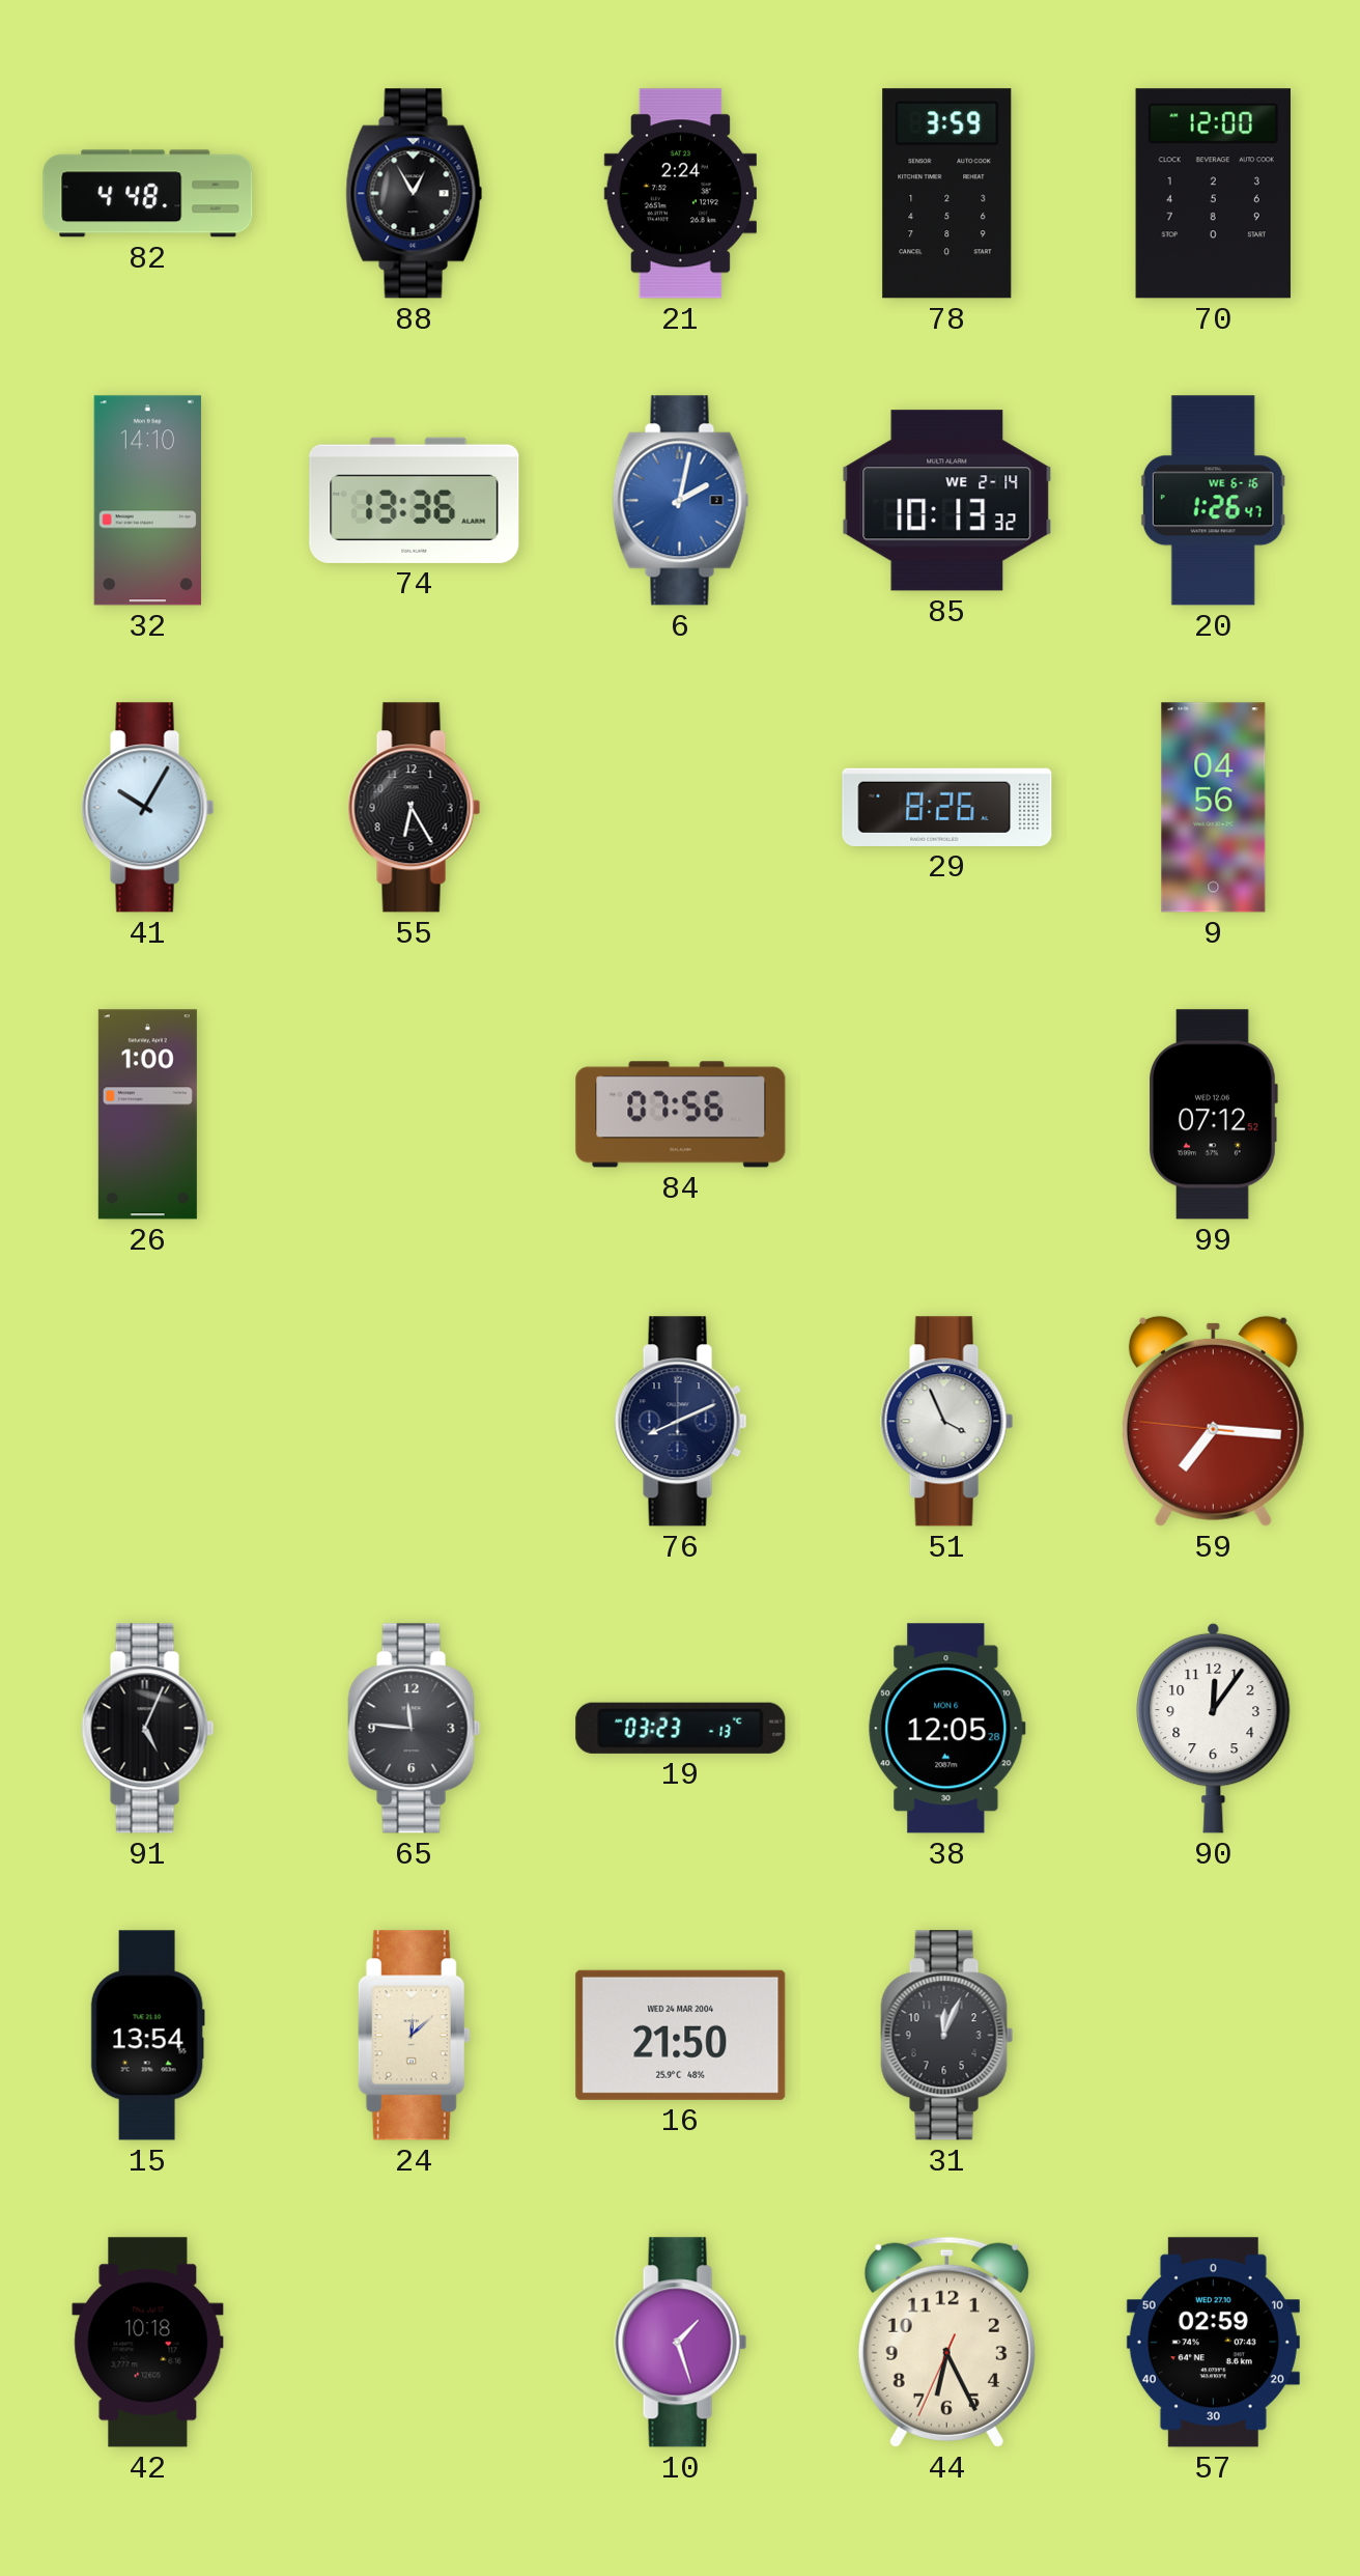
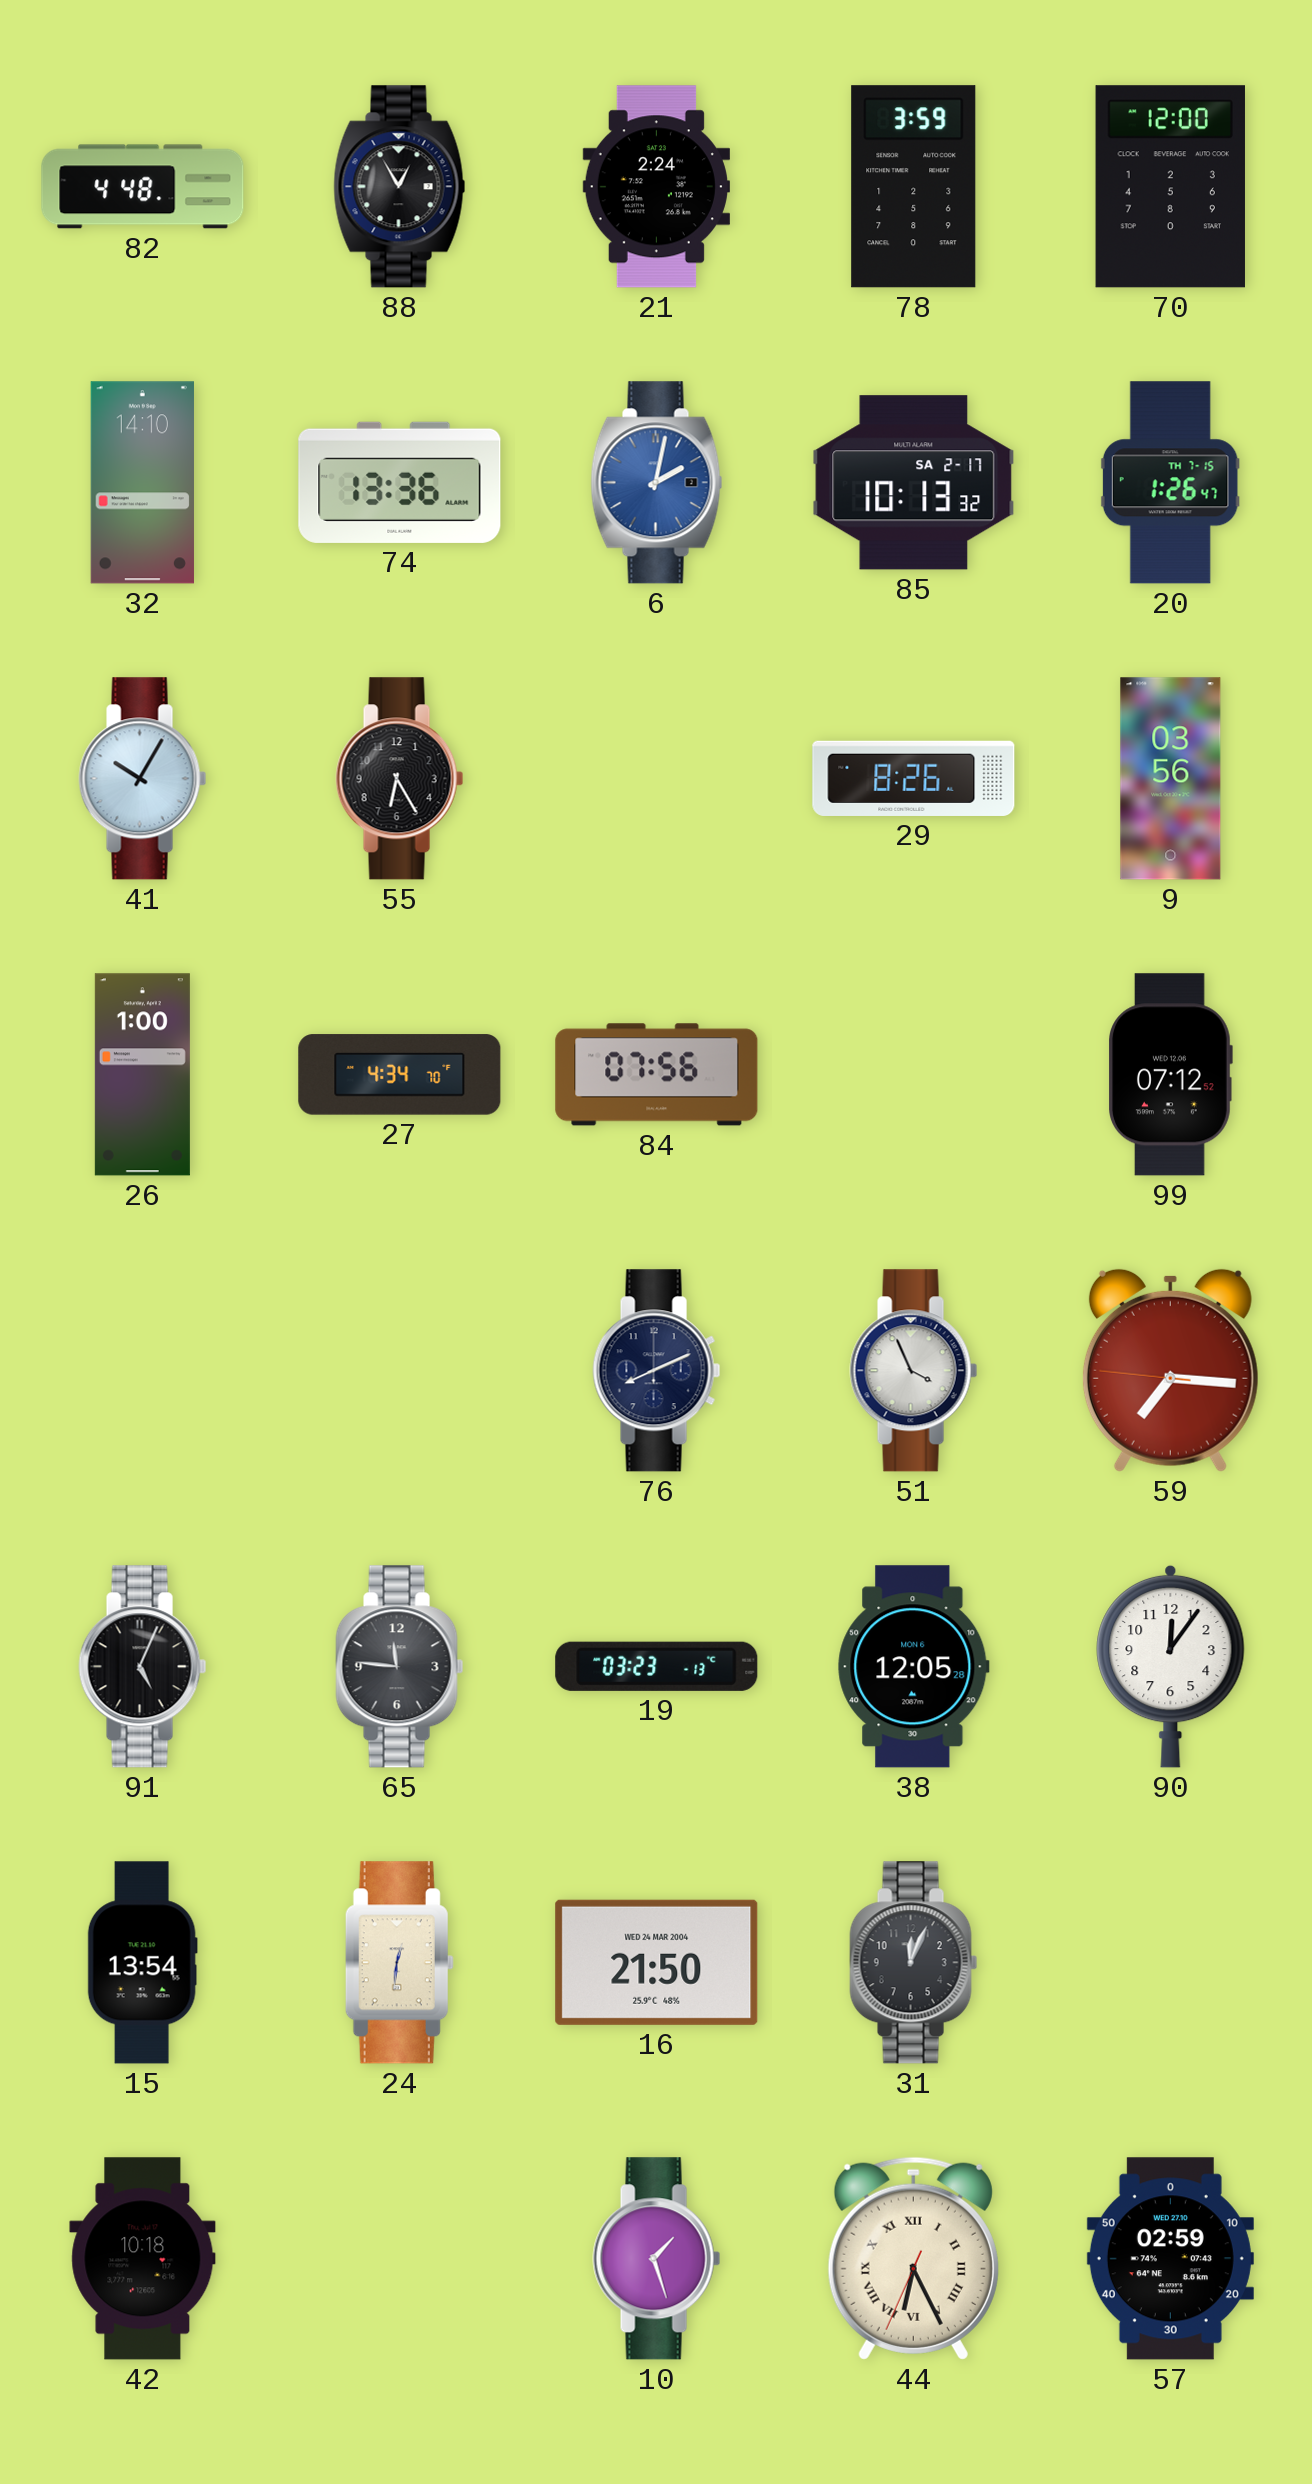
85 date: WE 2-14 -> SA 2-17 (914, 483)
20 date: WE 6-16 -> TH 7-15 (1170, 483)
9: 04:56 -> 03:56 (1171, 779)
27: none -> 4:34 (400, 1075)
24: 12:08 -> 12:31 (399, 1963)
44 numerals: Arabic -> Roman (913, 2258)
